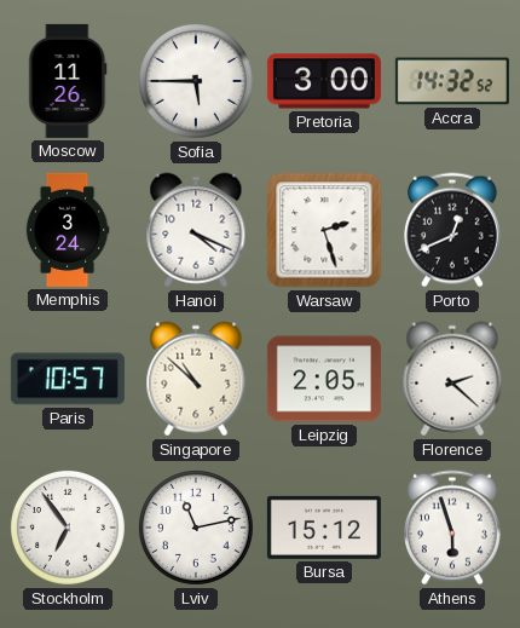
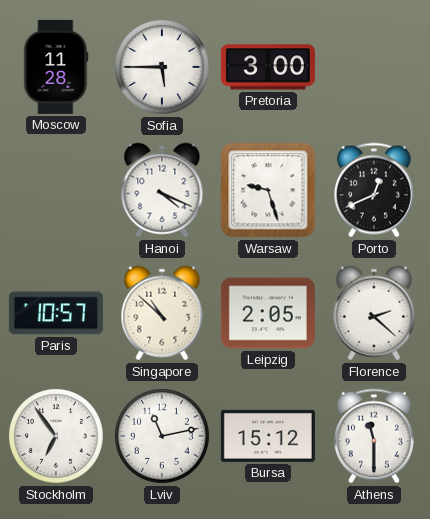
Moscow: 11:26 -> 11:28 (56, 67)
Accra: 14:32 -> none (452, 81)
Memphis: 3:24 -> none (68, 230)
Warsaw: 2:27 -> 9:27 (268, 190)
Athens: 5:57 -> 11:30 (374, 436)
